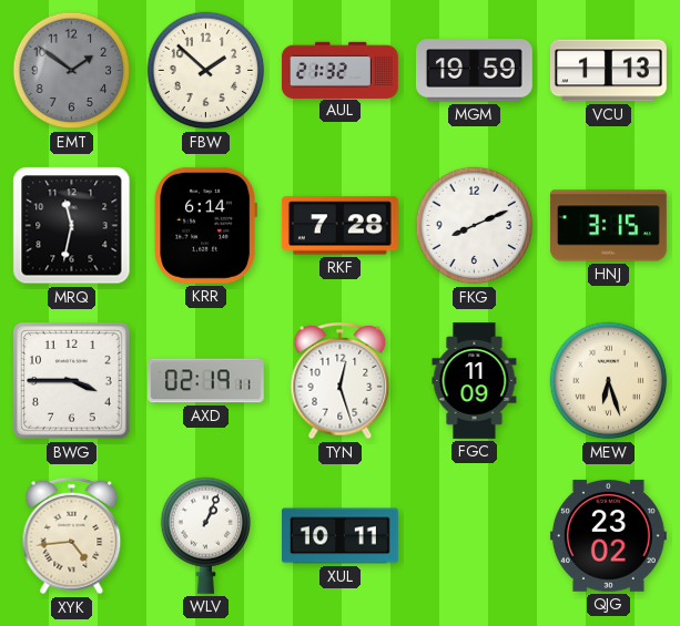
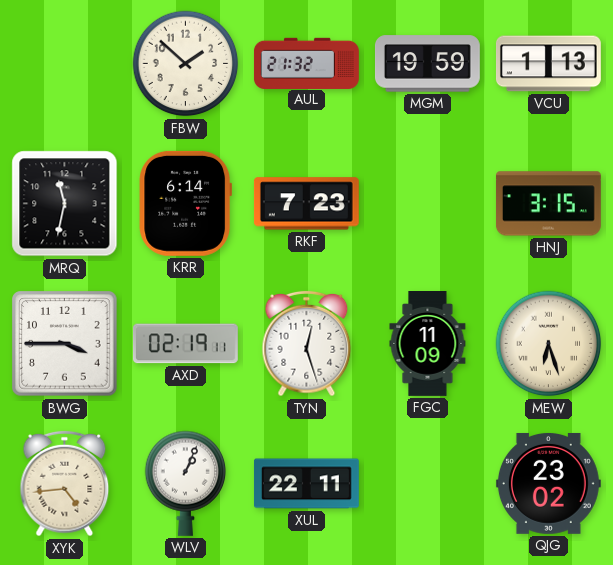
EMT: 1:51 -> none (72, 71)
RKF: 7:28 -> 7:23 (306, 204)
FKG: 8:11 -> none (475, 226)
XUL: 10:11 -> 22:11 (306, 484)
